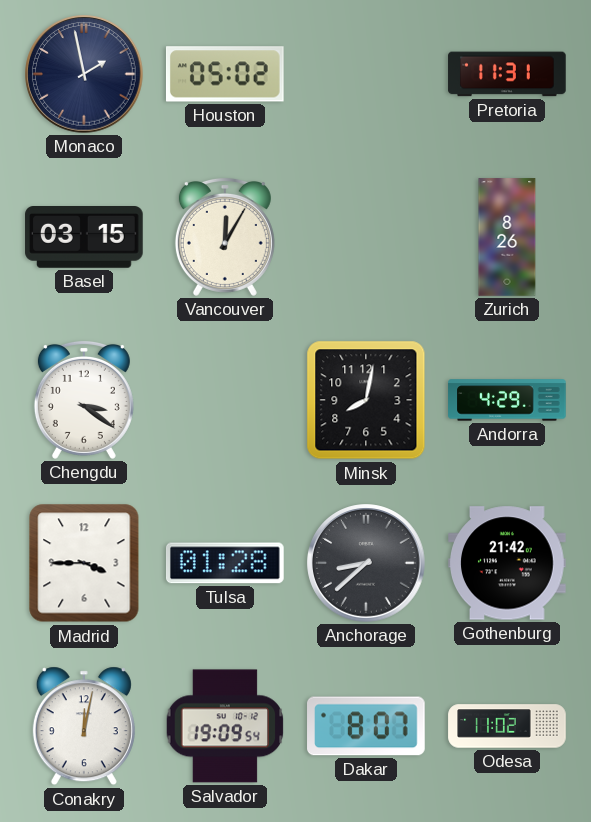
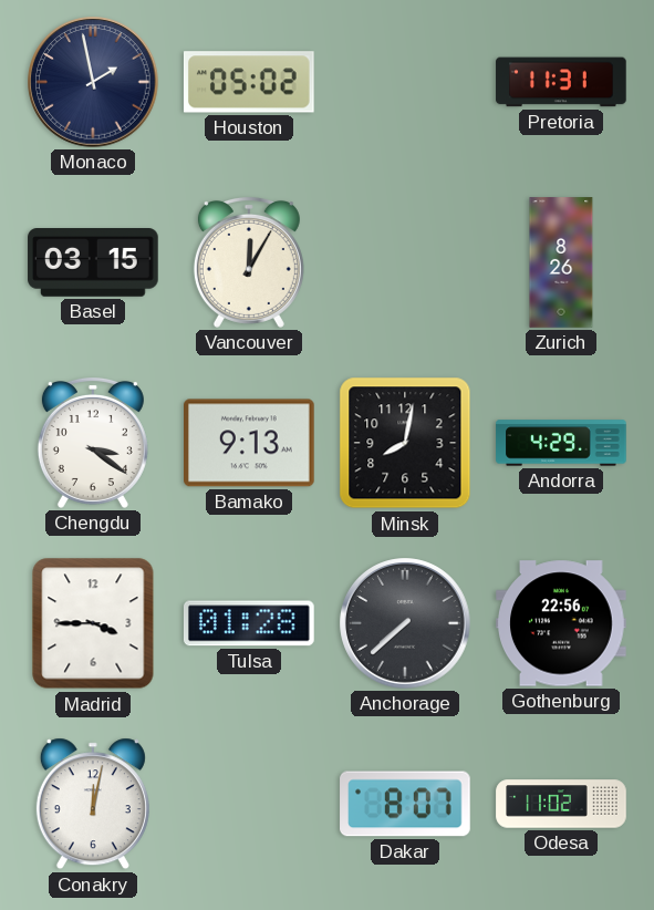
Bamako: none -> 9:13 (250, 443)
Anchorage: 8:38 -> 7:38 (405, 623)
Gothenburg: 21:42 -> 22:56 (561, 623)
Salvador: 19:09 -> none (225, 726)
